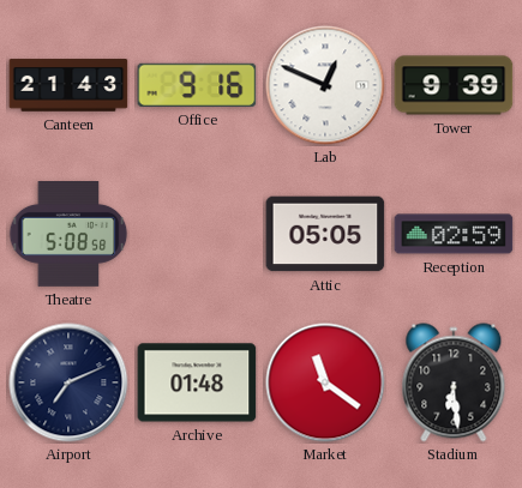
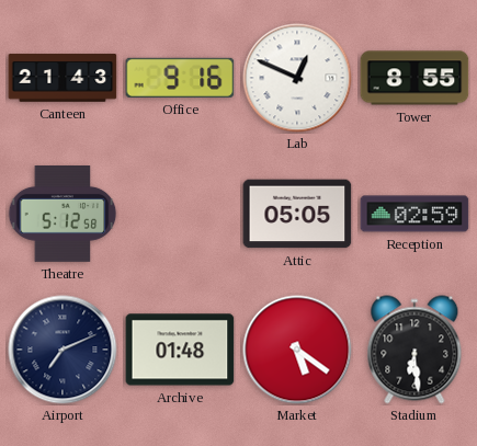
Tower: 9:39 -> 8:55 (414, 78)
Theatre: 5:08 -> 5:12 (63, 215)
Market: 11:21 -> 5:21 (297, 350)
